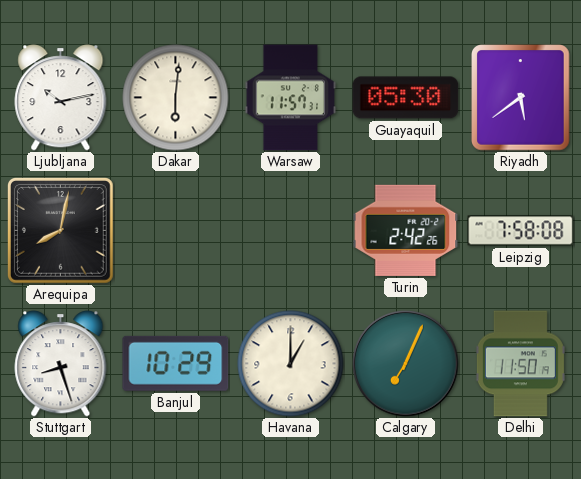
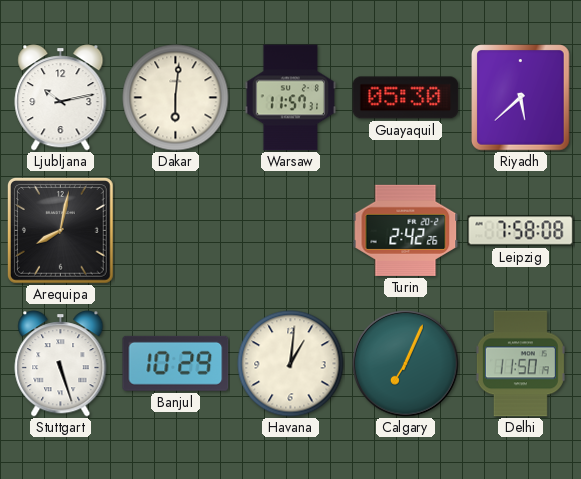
Riyadh: 5:39 -> 5:38 (521, 98)
Stuttgart: 8:27 -> 5:27 (61, 364)
Havana: 1:00 -> 1:01 (291, 364)
